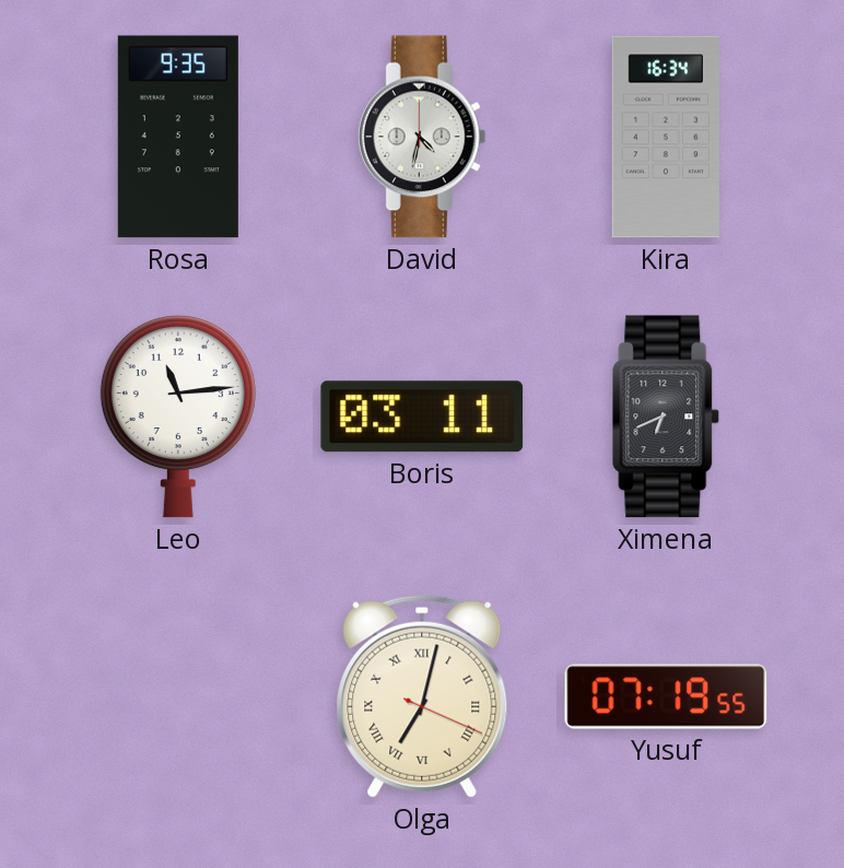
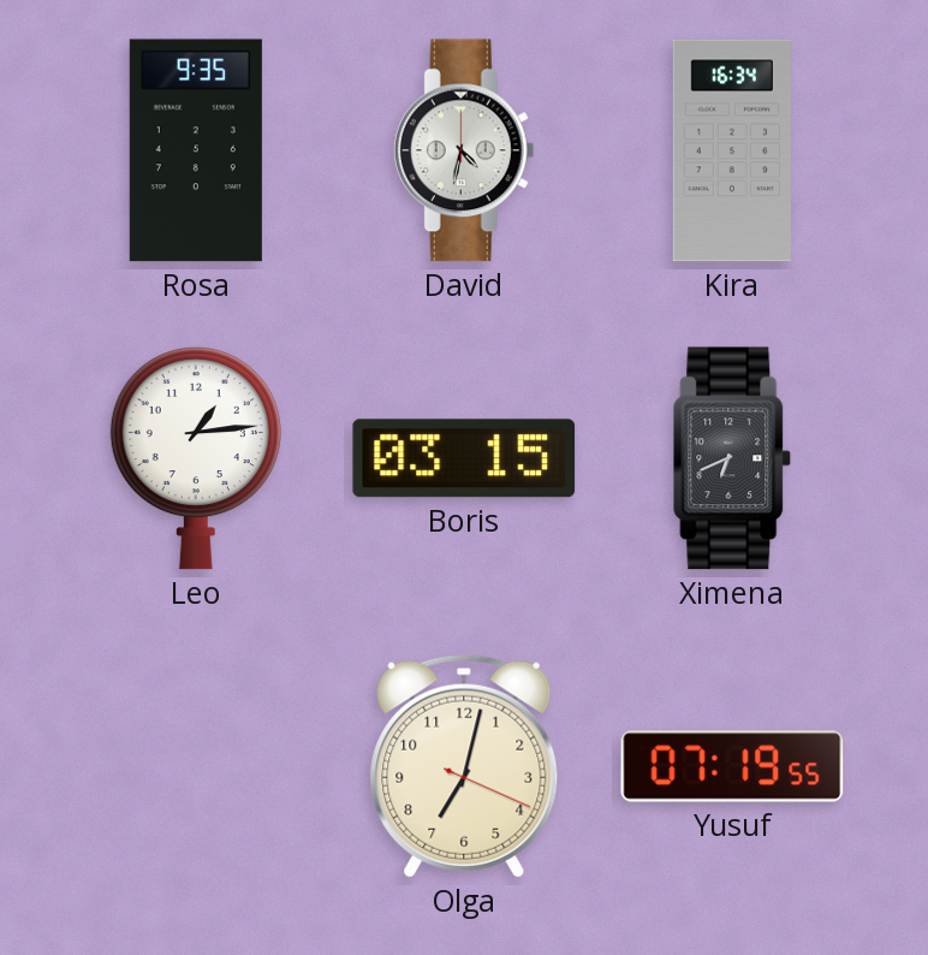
Leo: 11:14 -> 1:14 (196, 459)
Boris: 03:11 -> 03:15 (464, 458)
Olga numerals: Roman -> Arabic (464, 766)
